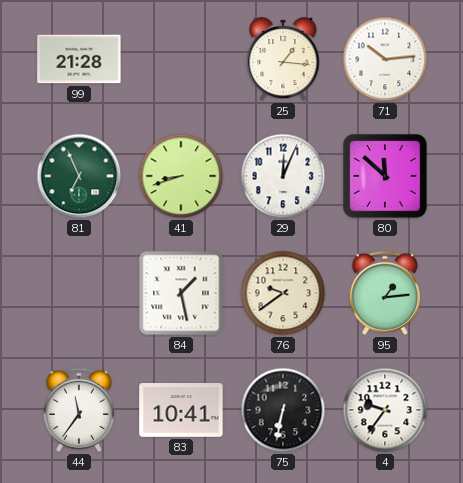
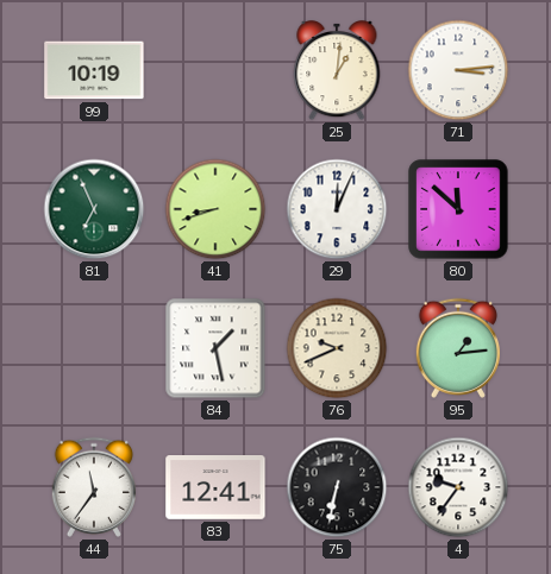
99: 21:28 -> 10:19 (94, 70)
25: 1:16 -> 1:01 (337, 71)
71: 10:14 -> 3:14 (458, 70)
76: 9:39 -> 9:41 (337, 348)
83: 10:41 -> 12:41 (215, 488)
